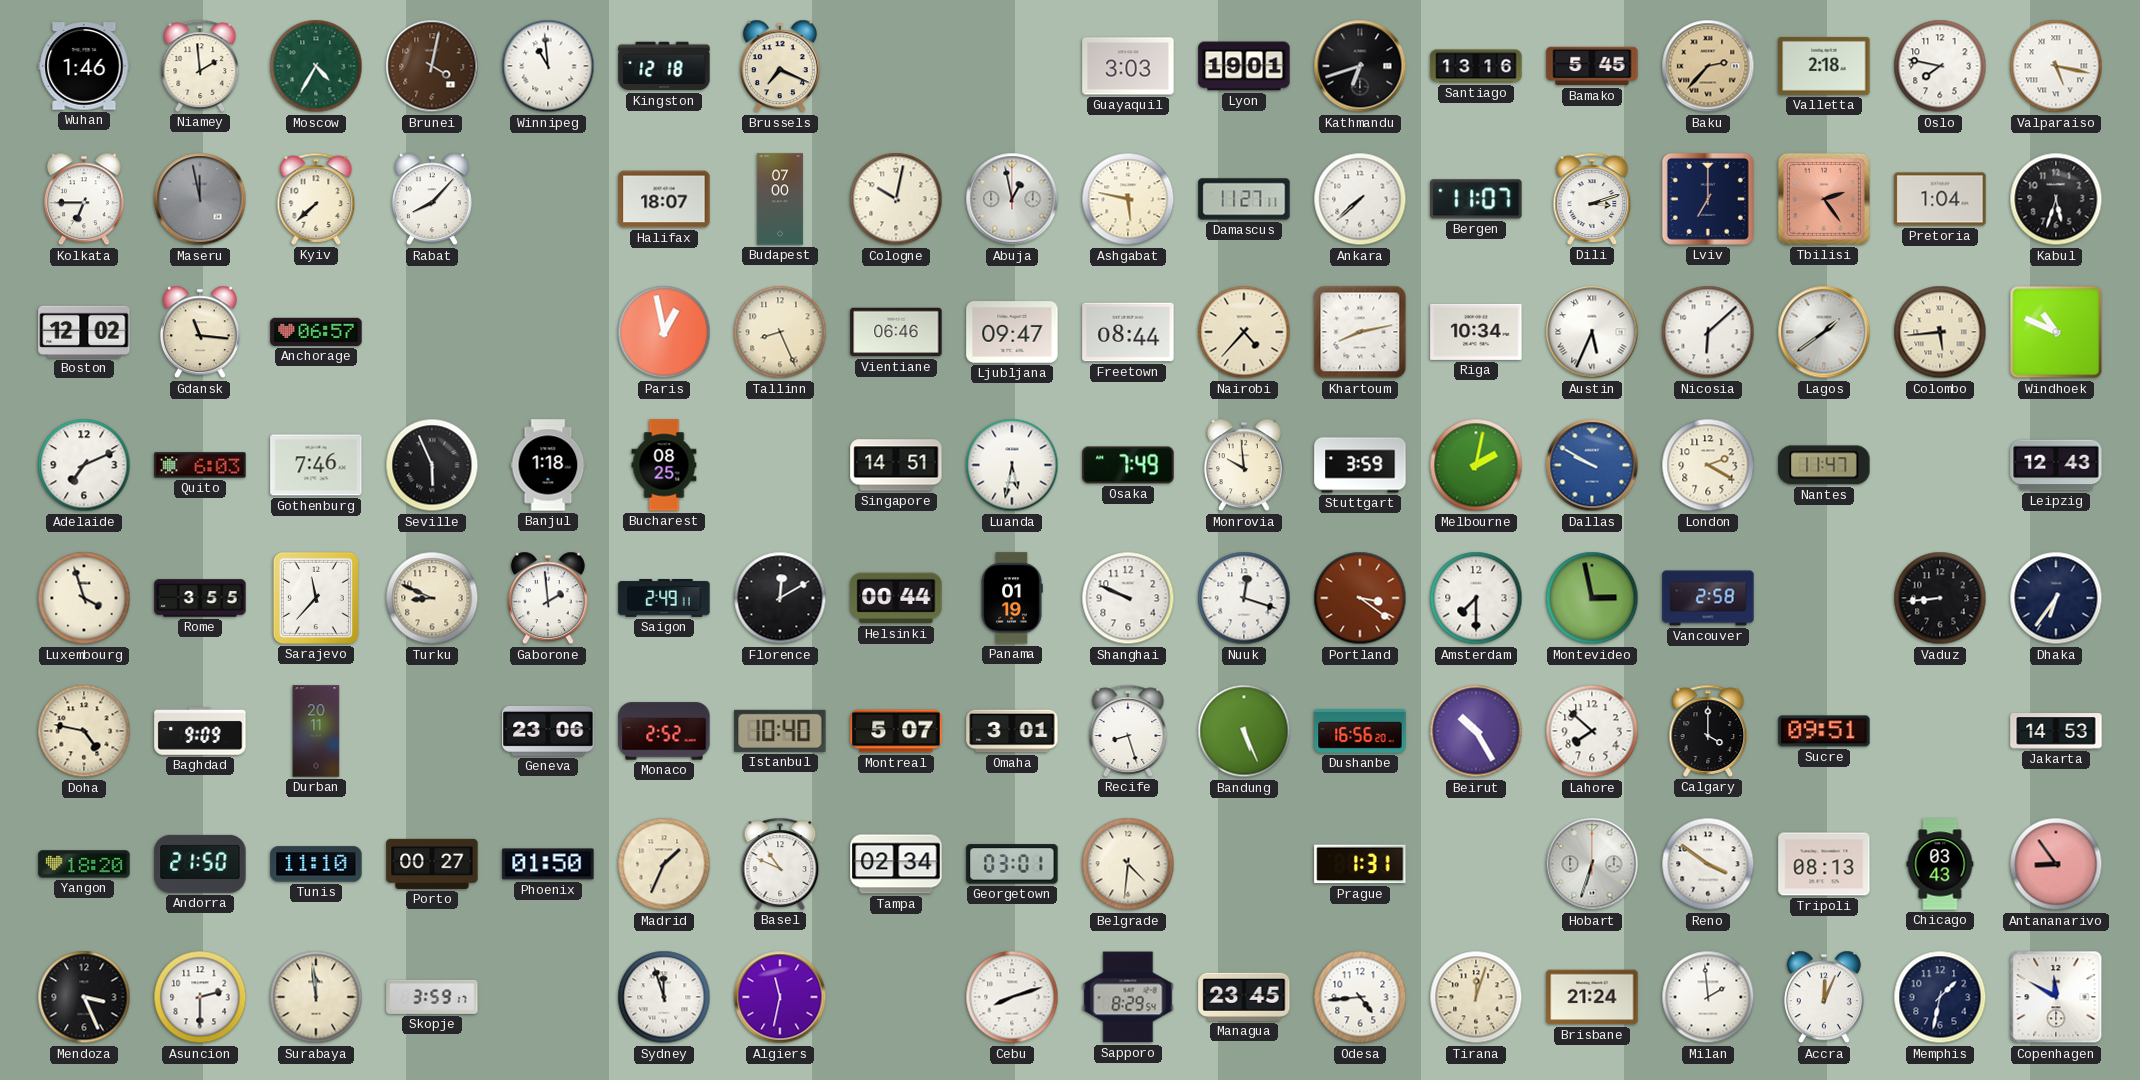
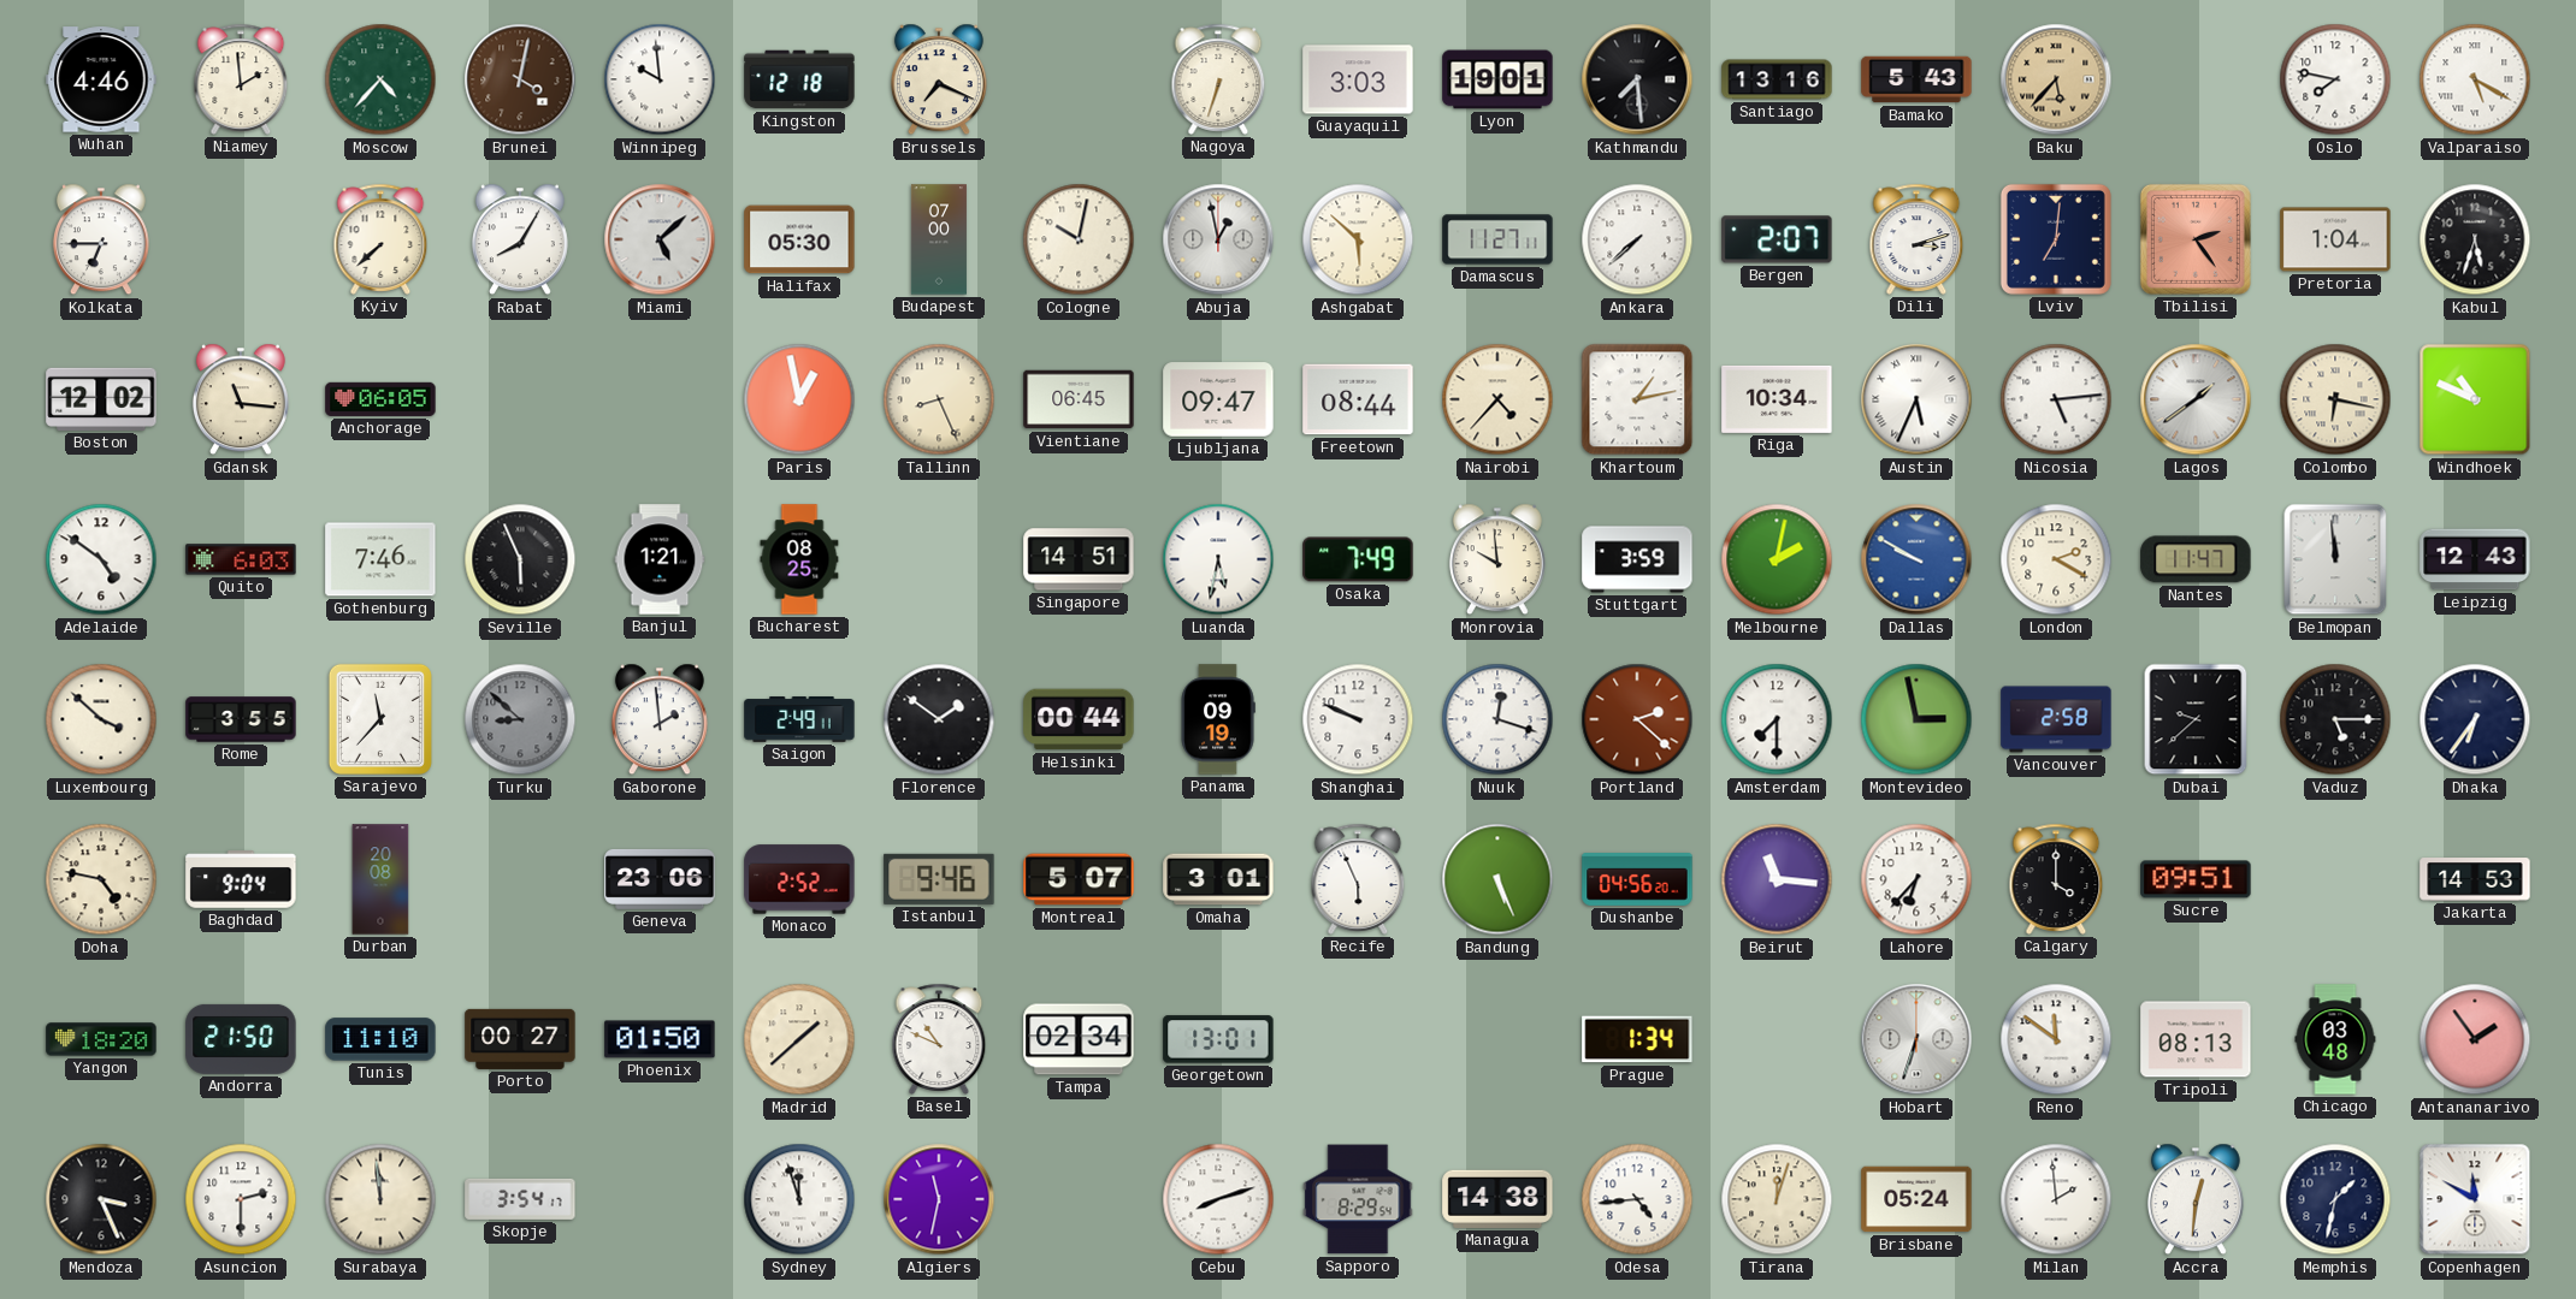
Wuhan: 1:46 -> 4:46 (101, 79)
Moscow: 4:35 -> 4:37 (380, 79)
Winnipeg: 10:59 -> 9:59 (660, 79)
Nagoya: none -> 6:33 (1218, 79)
Kathmandu: 6:42 -> 7:29 (1637, 79)
Bamako: 5:45 -> 5:43 (1916, 79)
Baku: 2:37 -> 5:37 (2056, 79)
Valletta: 2:18 -> none (1824, 66)
Valparaiso: 5:17 -> 5:20 (2475, 79)
Maseru: 11:58 -> none (200, 199)
Rabat: 8:07 -> 8:05 (520, 239)
Miami: none -> 5:08 (660, 239)
Halifax: 18:07 -> 05:30 (799, 239)
Ashgabat: 5:47 -> 5:52 (1358, 239)
Bergen: 11:07 -> 2:07 (1777, 239)
Lviv: 7:00 -> 7:01 (2056, 239)
Anchorage: 06:57 -> 06:05 (380, 399)
Vientiane: 06:46 -> 06:45 (1079, 399)
Khartoum: 8:13 -> 1:13 (1637, 399)
Nicosia: 6:08 -> 5:14 (2056, 399)
Colombo: 5:44 -> 6:17 (2335, 399)
Adelaide: 7:11 -> 4:51 (101, 559)
Banjul: 1:18 -> 1:21 (660, 559)
Belmopan: none -> 11:59 (2335, 559)
Luxembourg: 3:57 -> 3:52 (101, 719)
Turku: 8:49 -> 8:52 (520, 719)
Turku dial: cream -> grey (520, 719)
Florence: 12:10 -> 1:51 (939, 719)
Panama: 01:19 -> 09:19 (1218, 719)
Portland: 3:21 -> 2:22 (1637, 719)
Dubai: none -> 9:38 (2196, 719)
Vaduz: 8:44 -> 5:15 (2335, 719)
Baghdad: 9:09 -> 9:04 (241, 879)
Durban: 20:11 -> 20:08 (380, 879)
Istanbul: 10:40 -> 9:46 (939, 879)
Recife: 8:27 -> 5:56 (1358, 879)
Dushanbe: 16:56 -> 04:56 (1637, 879)
Beirut: 10:25 -> 11:16 (1777, 879)
Lahore: 7:52 -> 6:37 (1916, 879)
Madrid: 1:34 -> 1:38 (799, 1039)
Georgetown: 03:01 -> 13:01 (1218, 1039)
Belgrade: 4:31 -> none (1128, 864)
Prague: 1:31 -> 1:34 (1637, 1039)
Reno: 3:51 -> 11:51 (2056, 1039)
Chicago: 03:43 -> 03:48 (2335, 1039)
Antananarivo: 8:54 -> 1:54 (2475, 1039)
Skopje: 3:59 -> 3:54 (520, 1199)
Managua: 23:45 -> 14:38 (1497, 1199)
Brisbane: 21:24 -> 05:24 (1916, 1199)
Accra: 12:04 -> 12:31 (2196, 1199)
